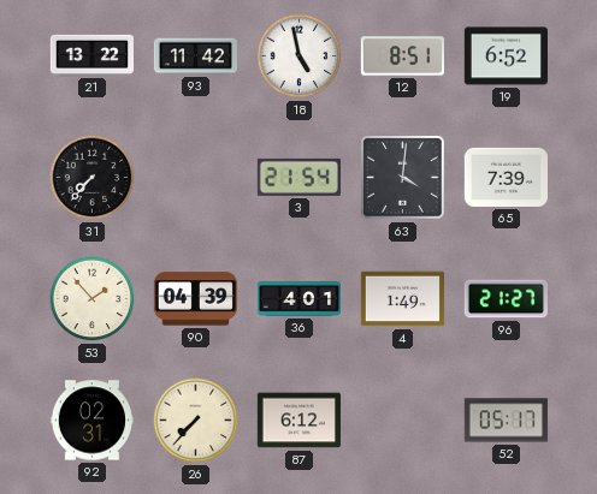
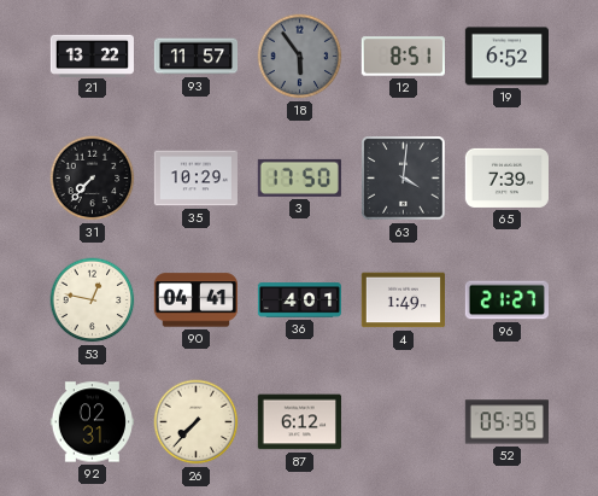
93: 11:42 -> 11:57 (195, 57)
18: 4:58 -> 5:54 (300, 57)
18 dial: white -> grey (300, 57)
35: none -> 10:29 (195, 179)
3: 21:54 -> 17:50 (299, 177)
53: 1:53 -> 12:47 (93, 300)
90: 04:39 -> 04:41 (195, 300)
52: 05:17 -> 05:35 (506, 422)
